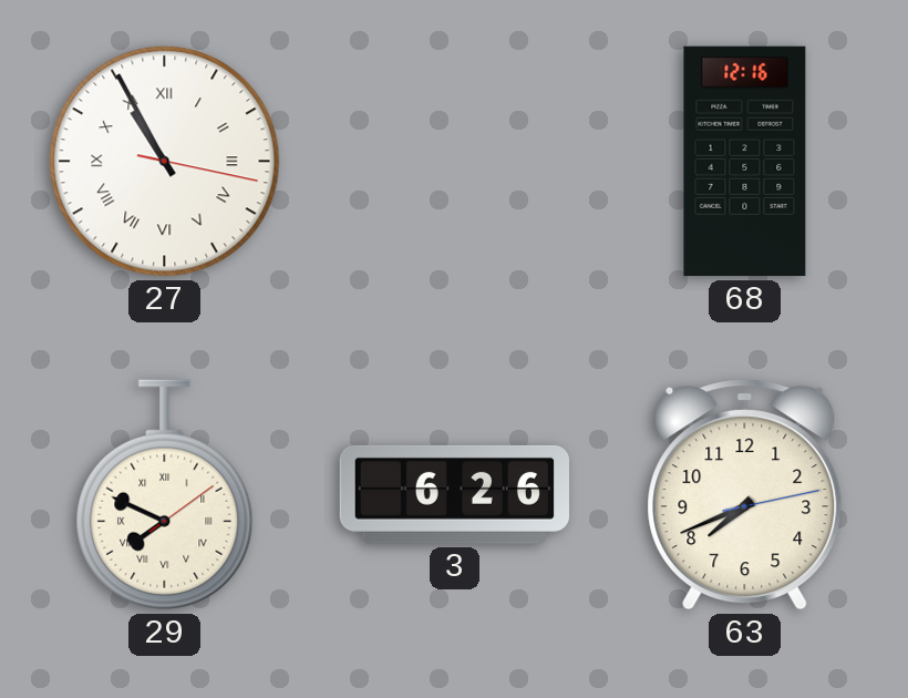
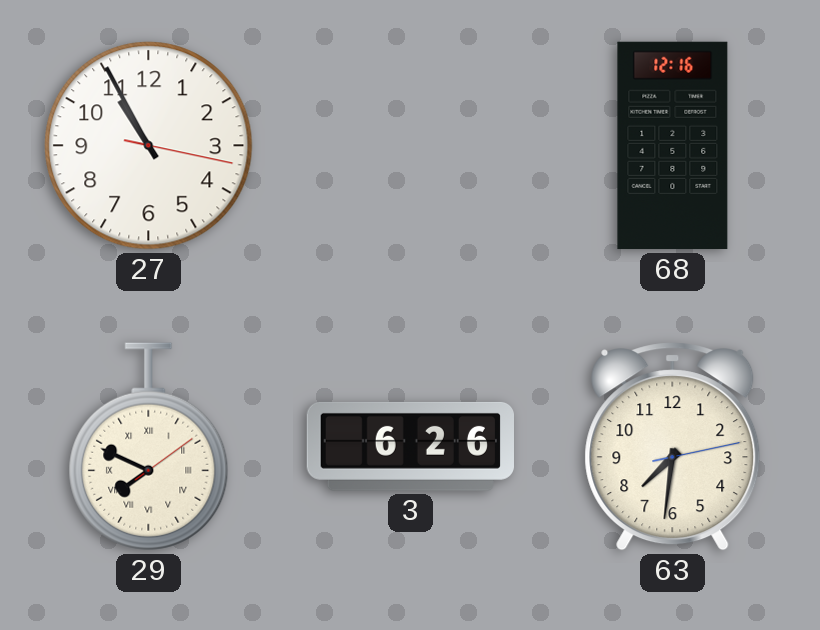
27 numerals: Roman -> Arabic (149, 146)
63: 7:41 -> 7:31 (673, 447)
